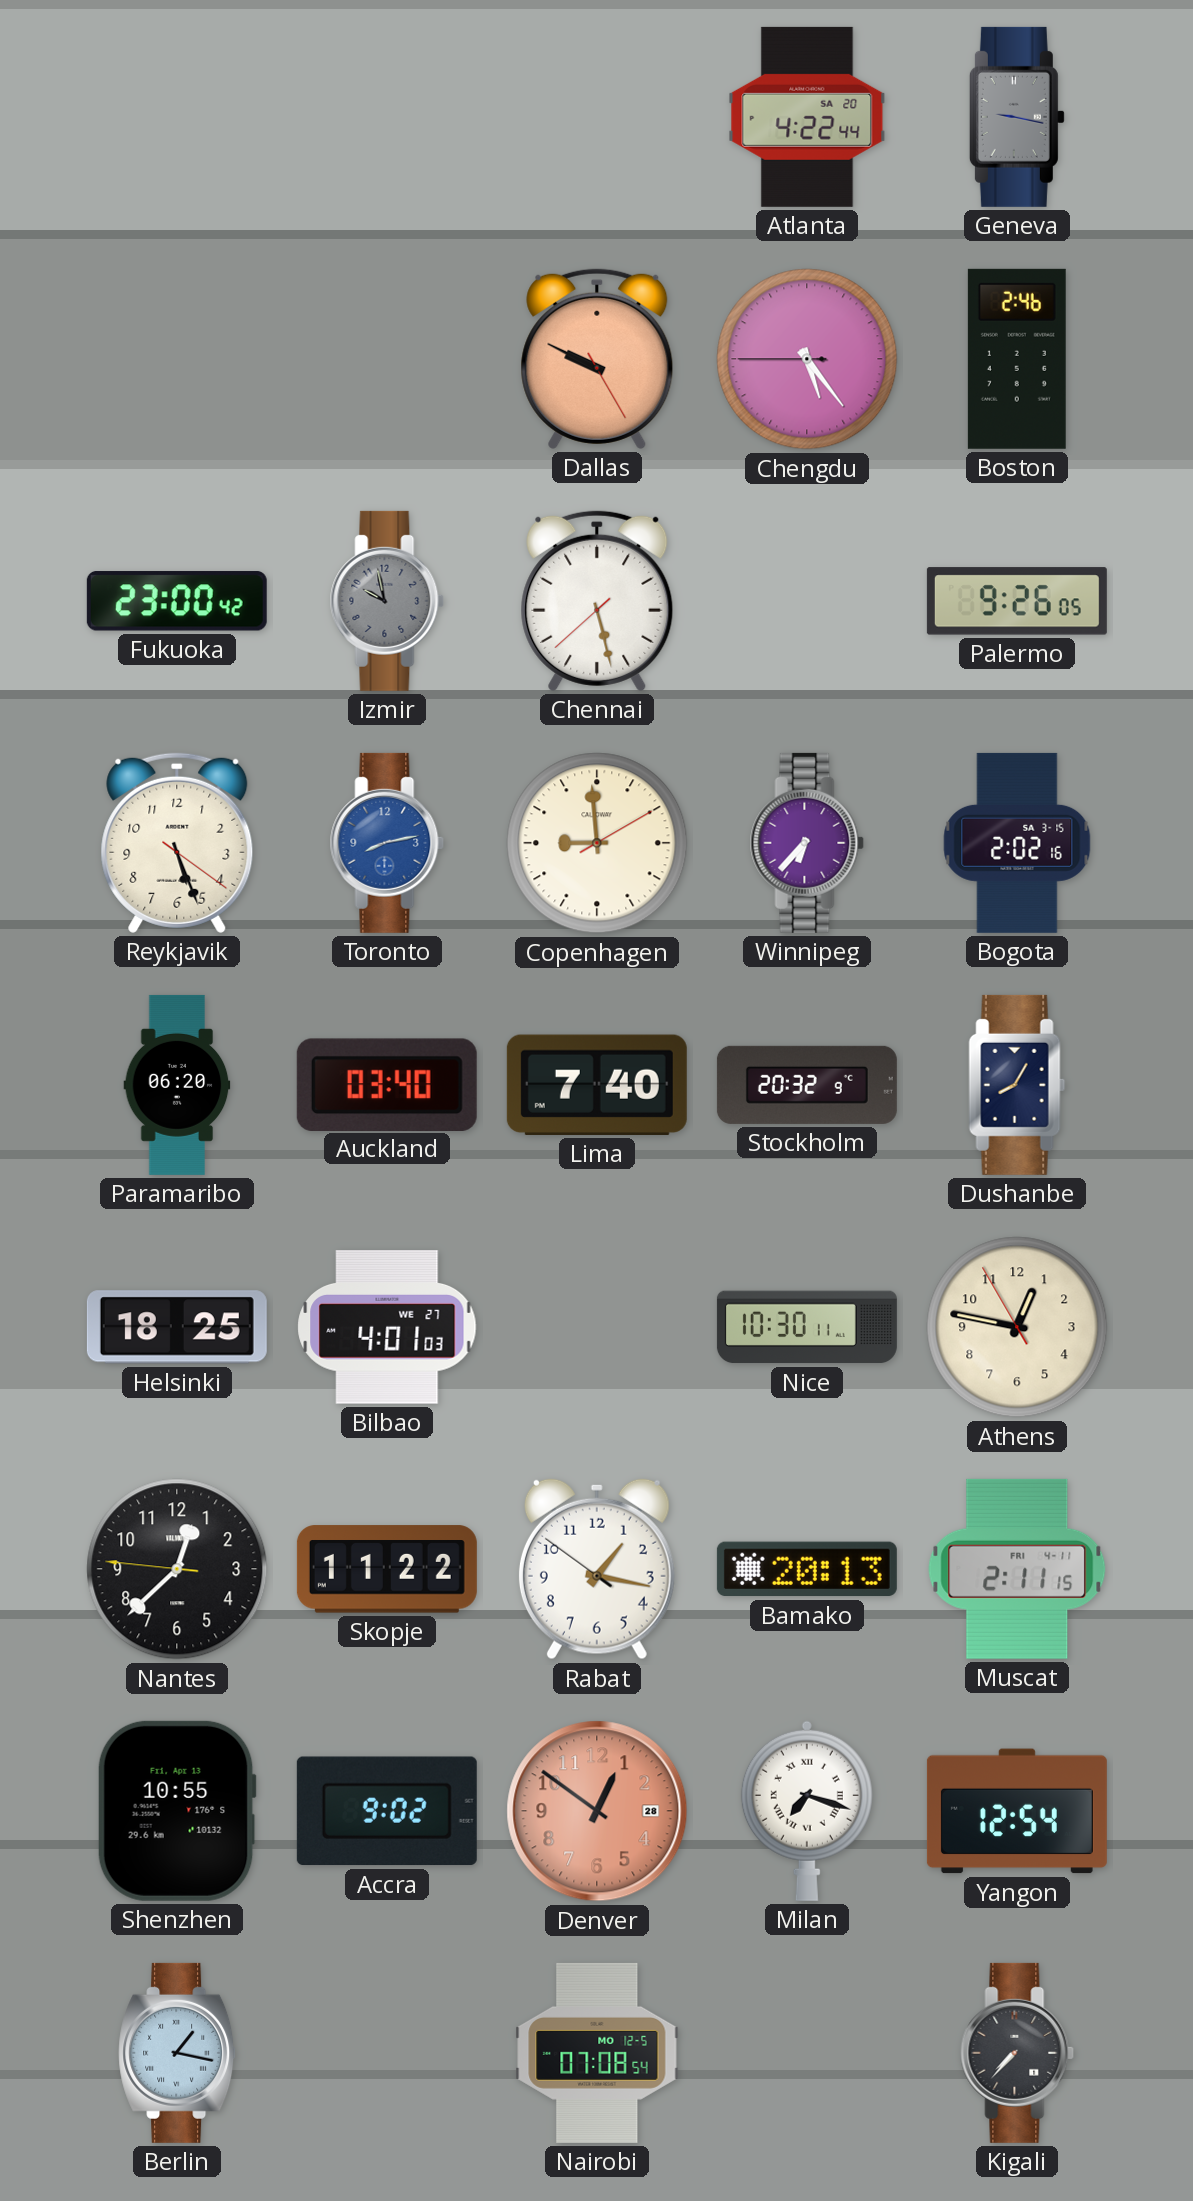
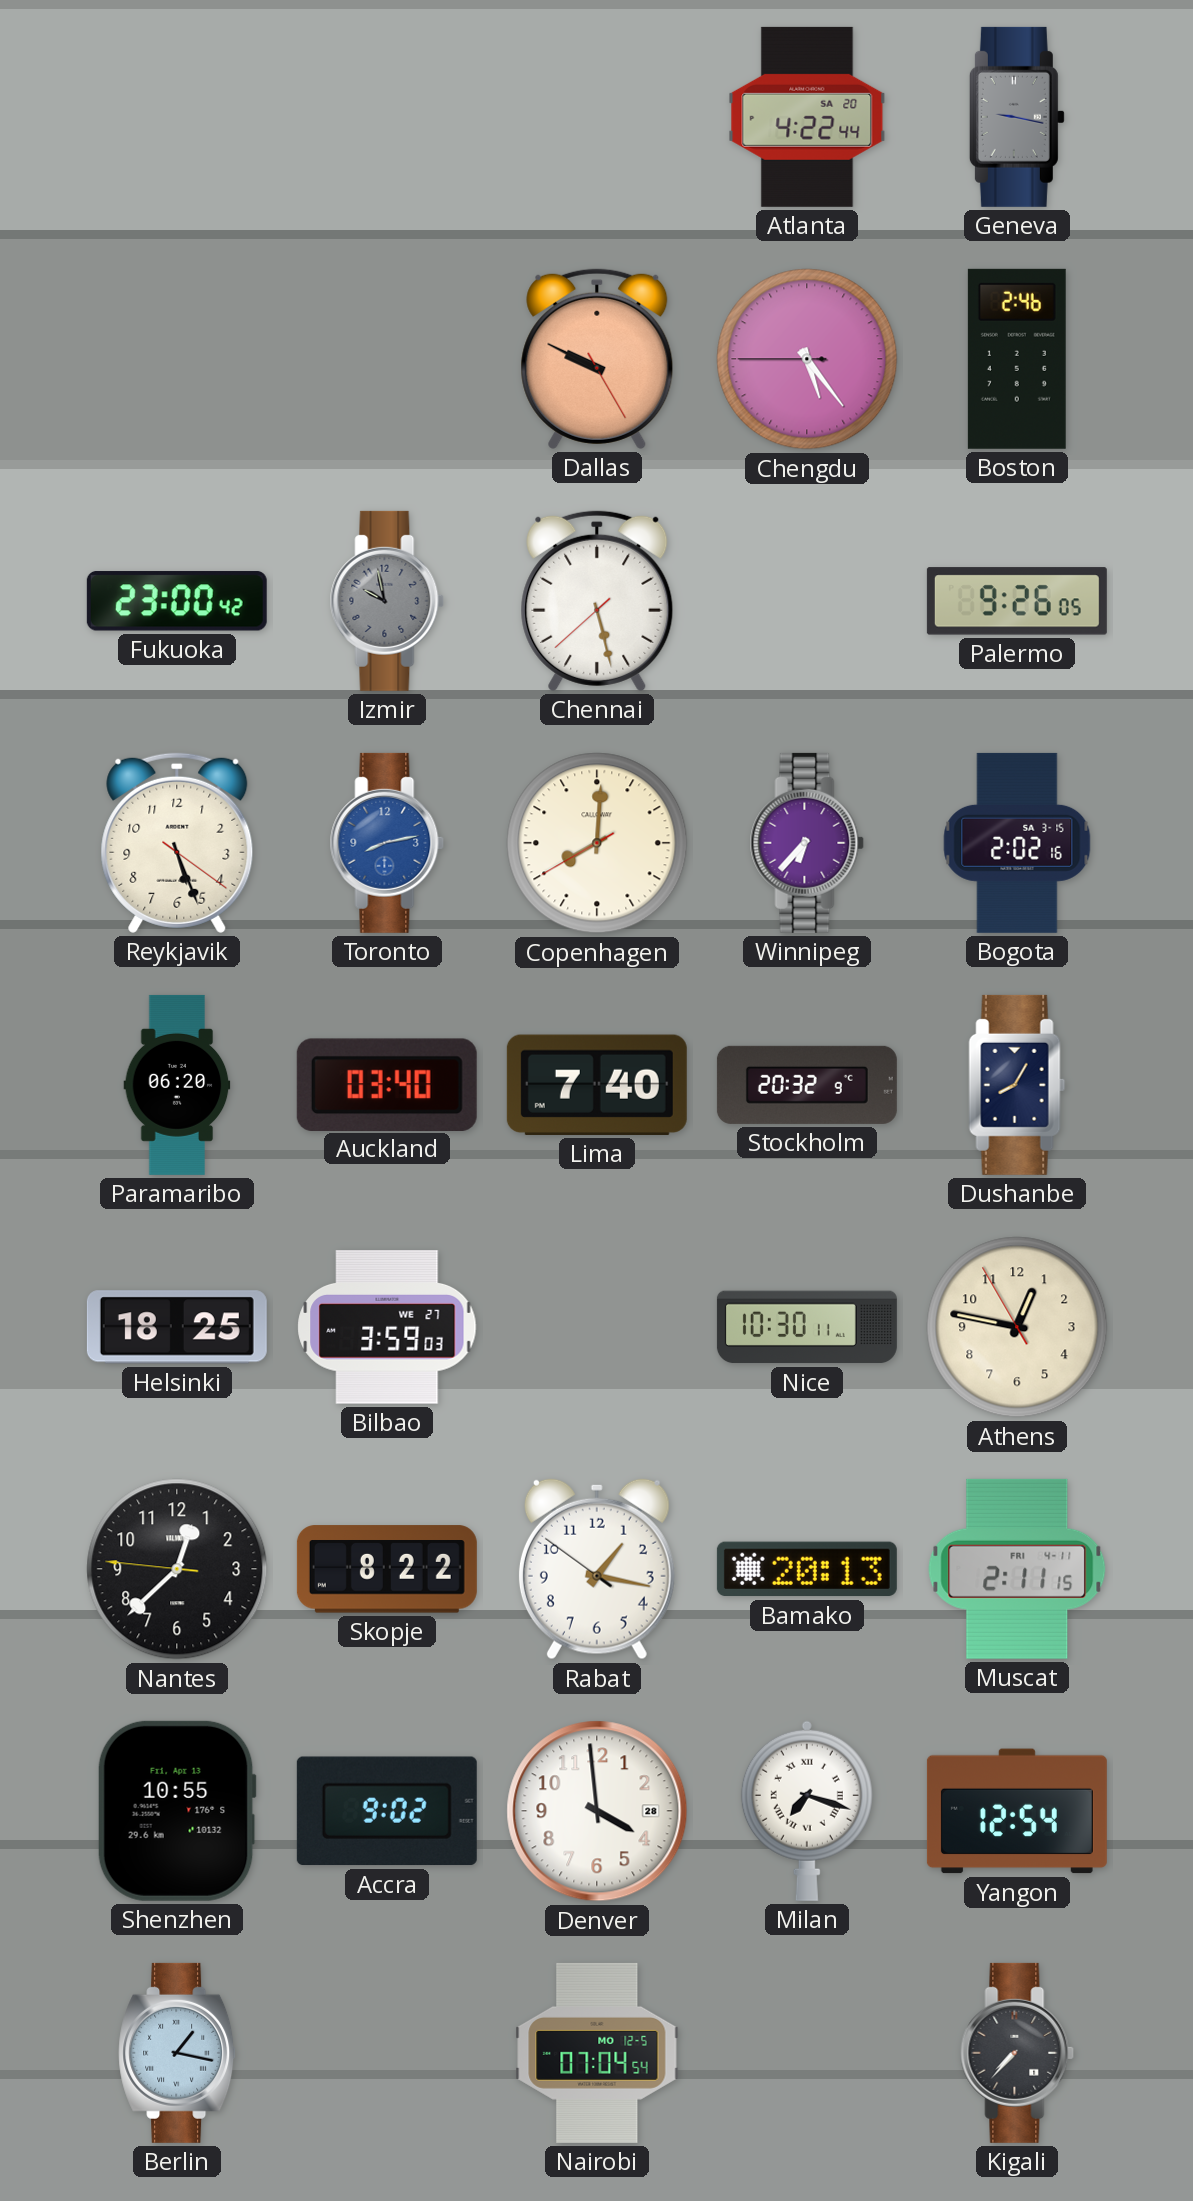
Copenhagen: 8:59 -> 8:00 (597, 843)
Bilbao: 4:01 -> 3:59 (387, 1327)
Skopje: 11:22 -> 8:22 (387, 1569)
Denver: 12:51 -> 3:59 (597, 1811)
Denver dial: salmon -> white (597, 1811)
Nairobi: 07:08 -> 07:04 (597, 2053)
